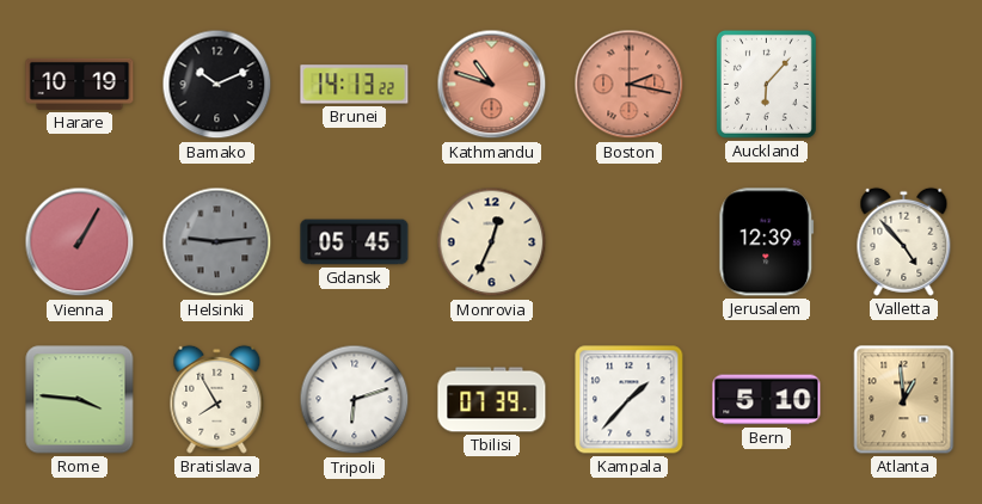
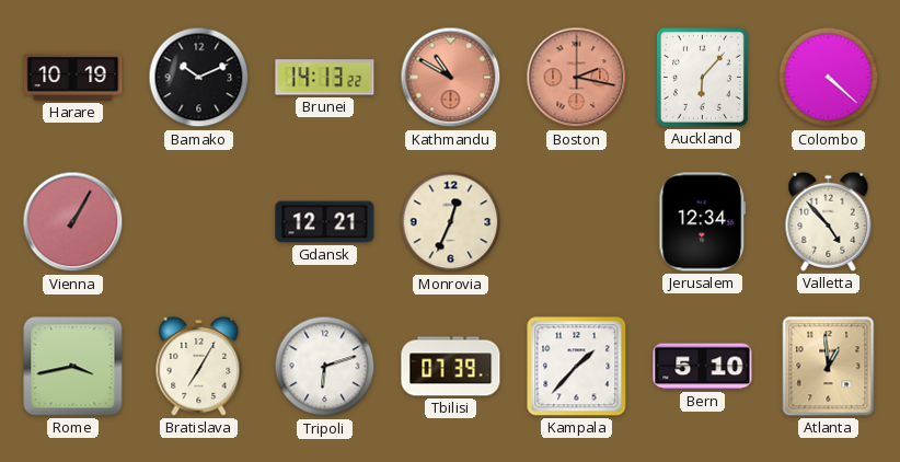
Kathmandu: 10:48 -> 10:50 (451, 78)
Colombo: none -> 4:22 (829, 78)
Helsinki: 9:14 -> none (217, 242)
Gdansk: 05:45 -> 12:21 (325, 222)
Jerusalem: 12:39 -> 12:34 (703, 222)
Rome: 3:46 -> 3:43 (73, 367)
Bratislava: 7:55 -> 7:05 (199, 366)
